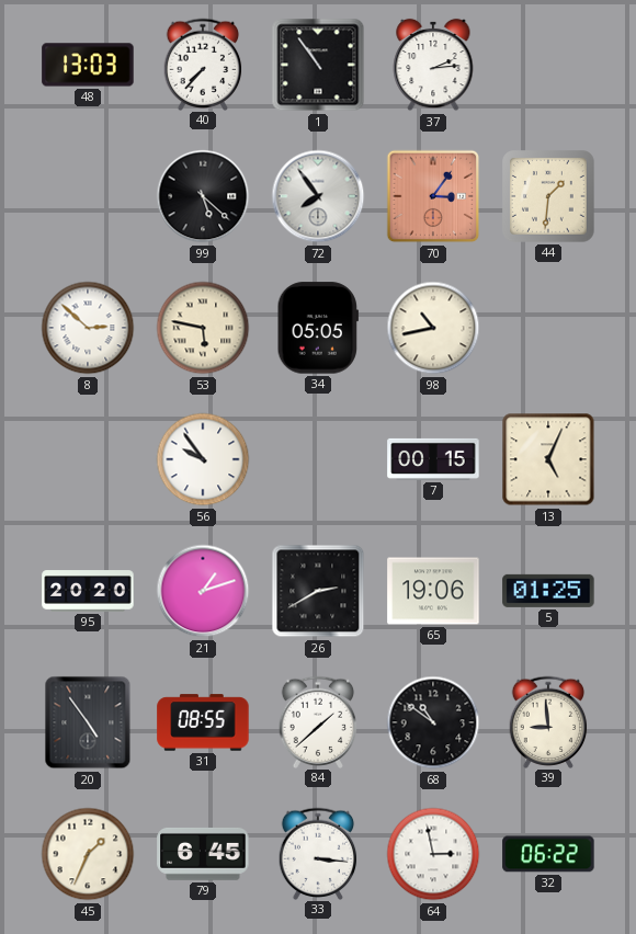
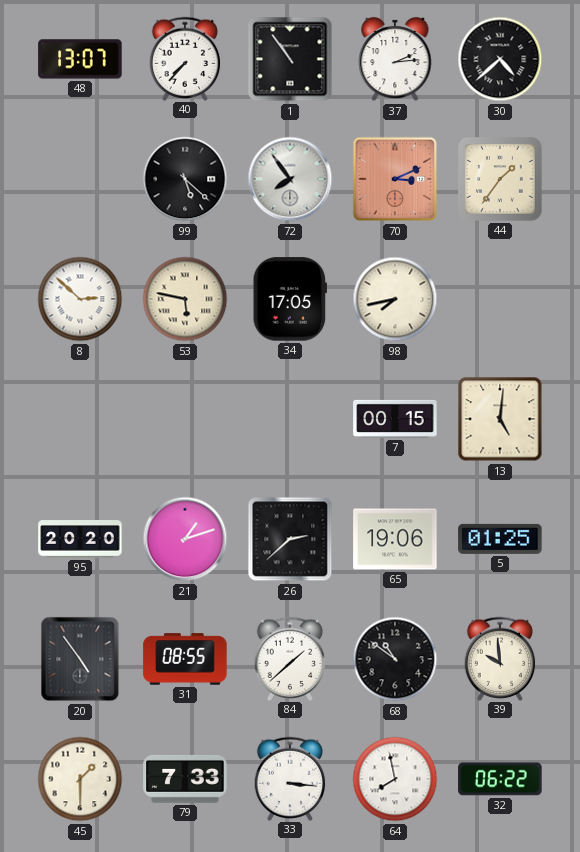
48: 13:03 -> 13:07 (80, 59)
30: none -> 4:38 (500, 59)
70: 3:06 -> 3:11 (395, 179)
44: 1:31 -> 1:36 (501, 180)
34: 05:05 -> 17:05 (290, 299)
98: 10:43 -> 7:43 (395, 299)
56: 9:54 -> none (203, 459)
13: 5:04 -> 5:01 (500, 419)
26: 2:40 -> 2:38 (290, 539)
39: 8:59 -> 9:59 (500, 658)
45: 1:34 -> 1:30 (80, 779)
79: 6:45 -> 7:33 (185, 779)
64: 2:58 -> 7:58 (395, 779)
